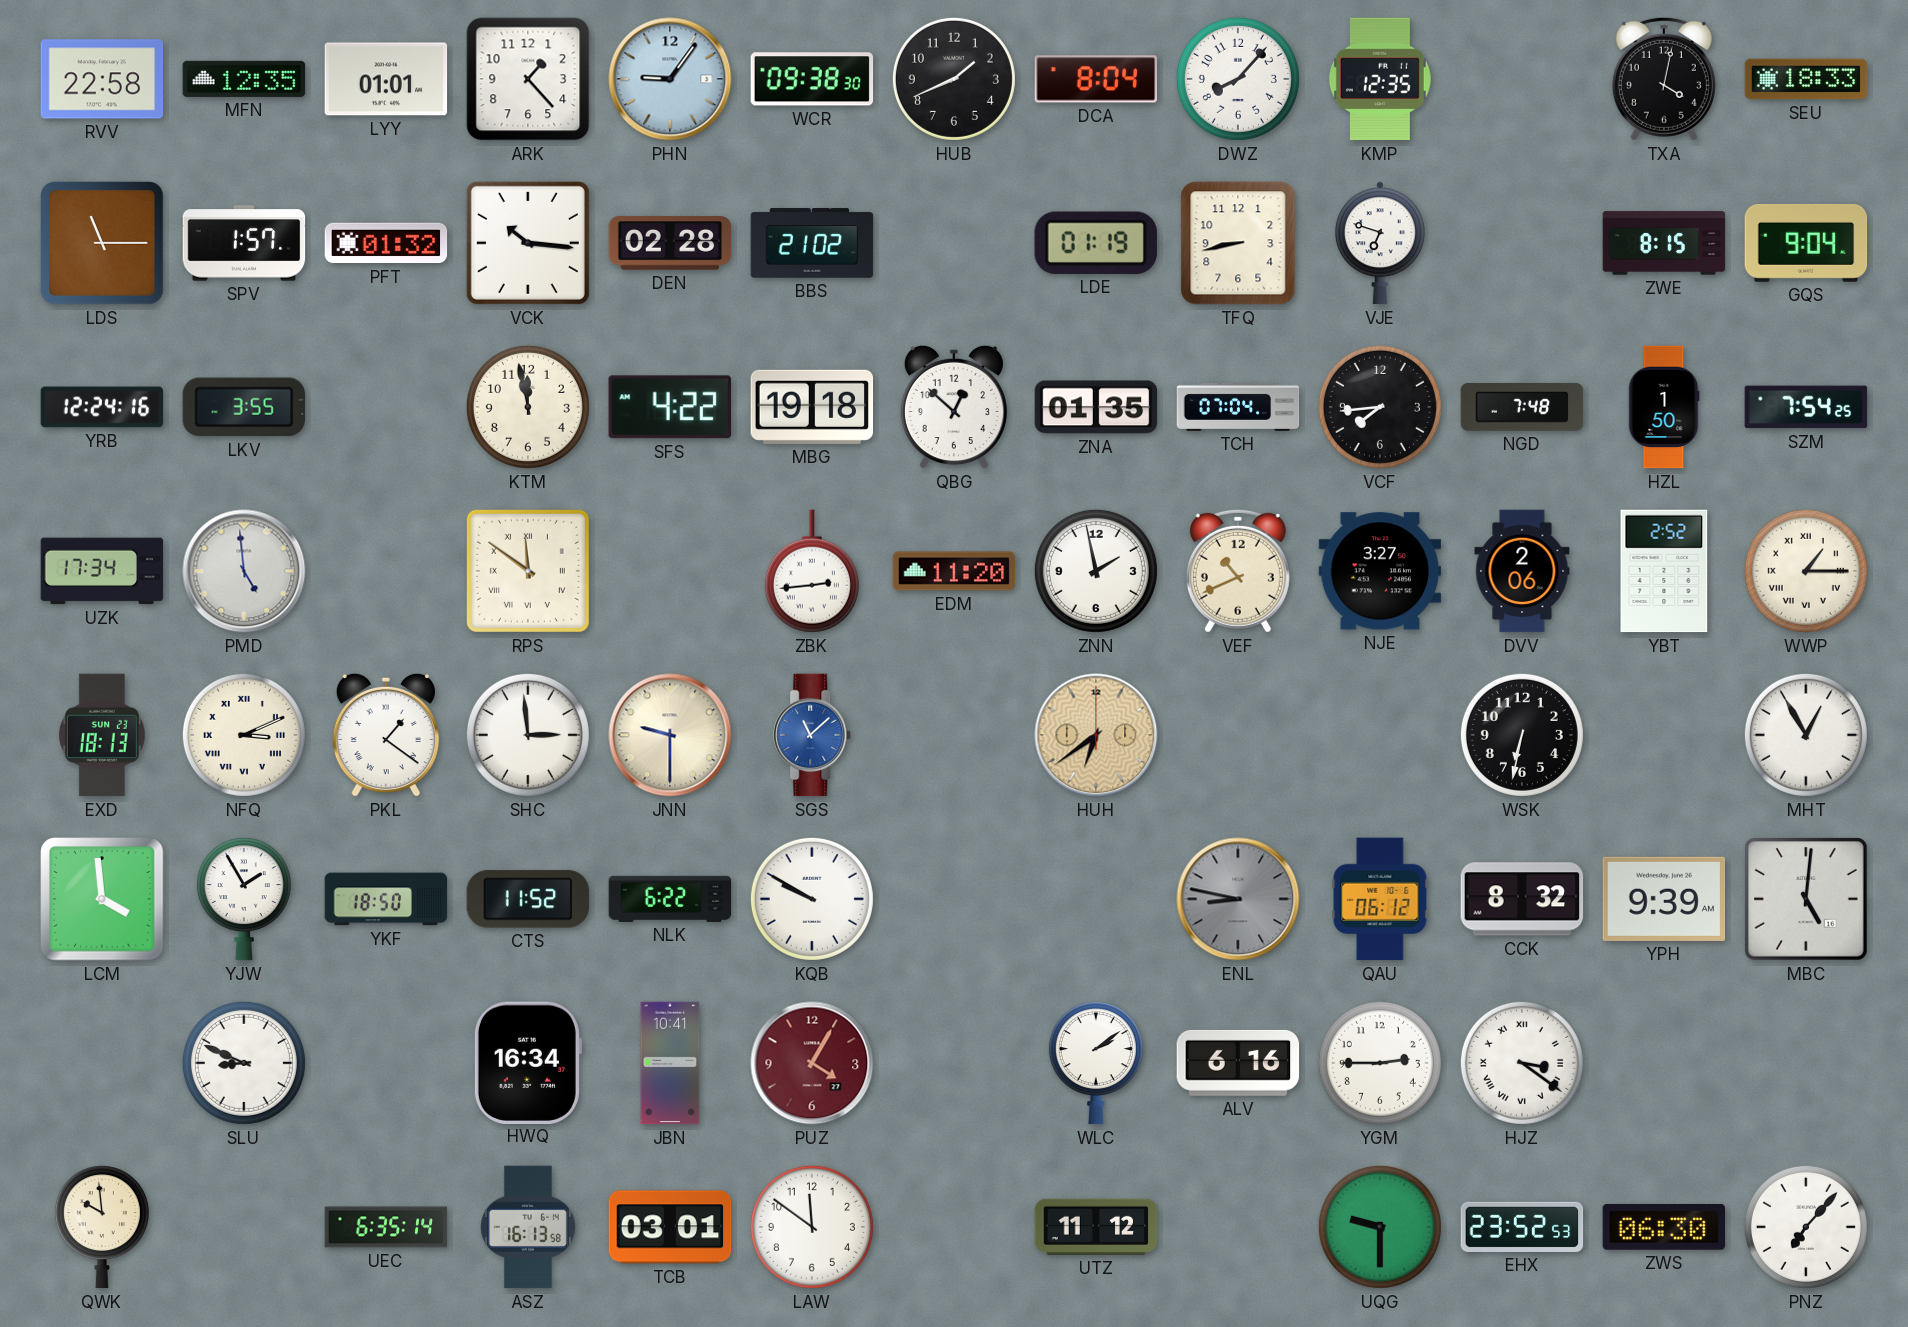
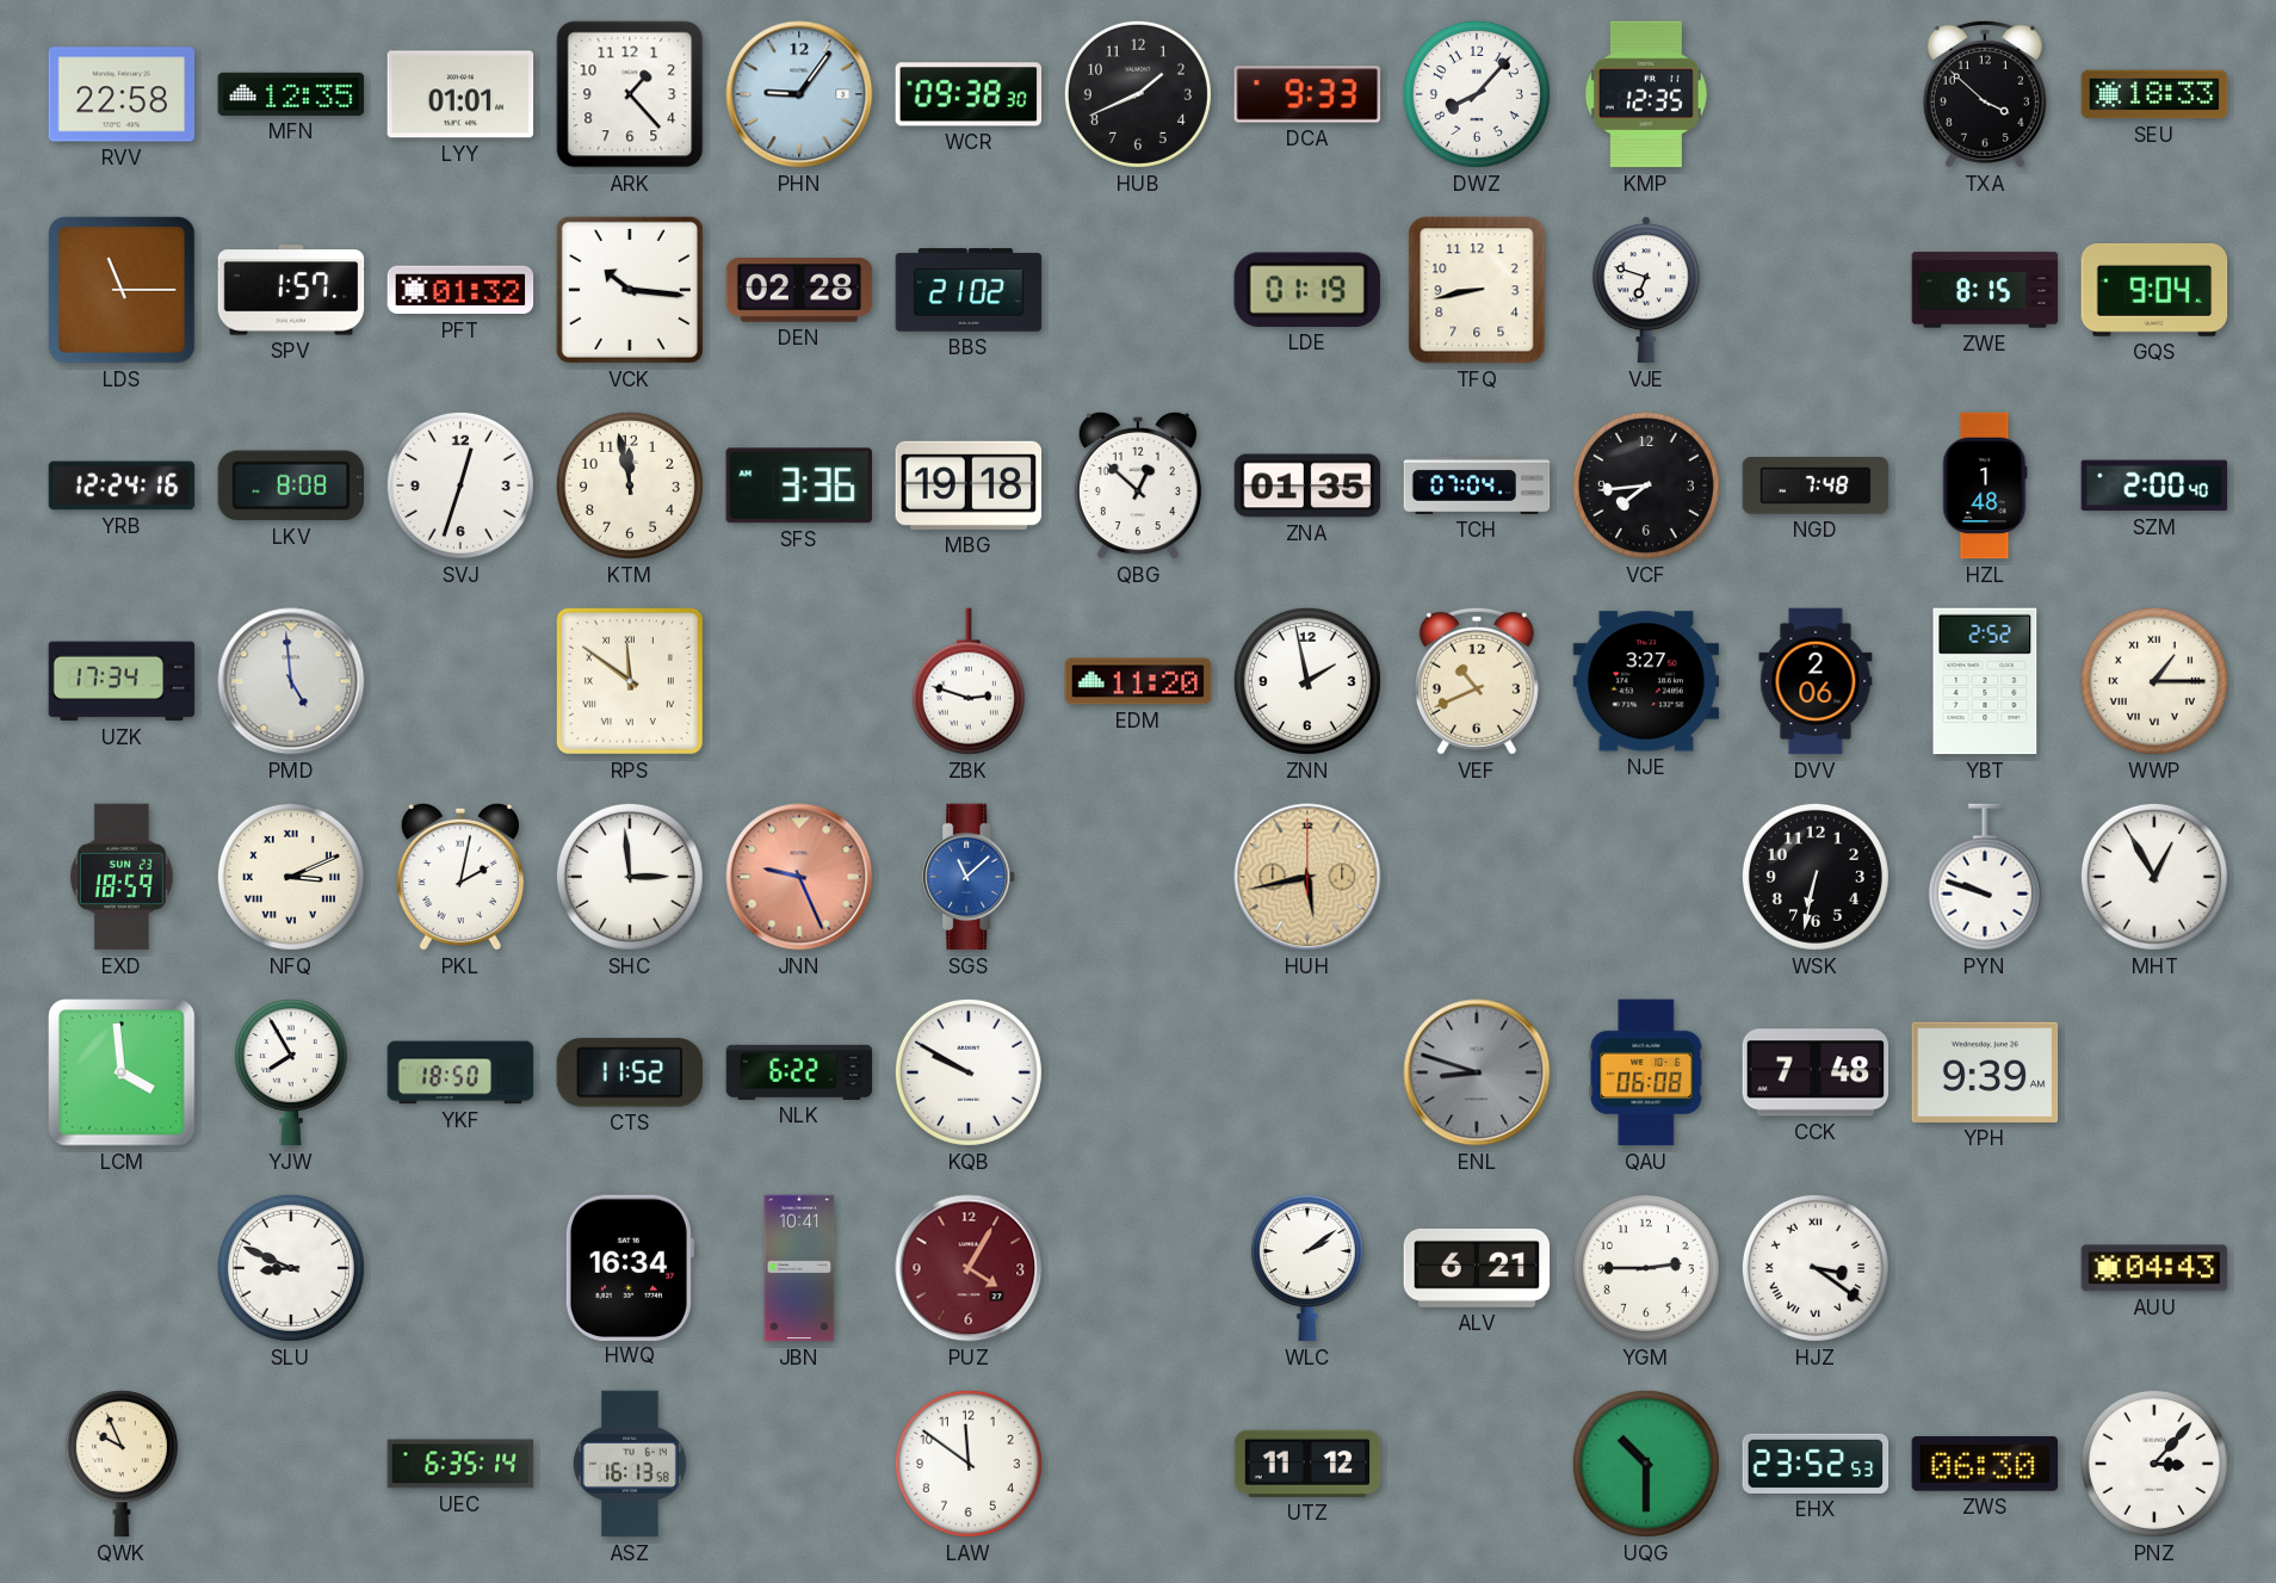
DCA: 8:04 -> 9:33 (1307, 94)
TXA: 4:02 -> 3:52 (1985, 94)
LKV: 3:55 -> 8:08 (290, 486)
SVJ: none -> 12:33 (460, 486)
SFS: 4:22 -> 3:36 (799, 486)
HZL: 1:50 -> 1:48 (1985, 486)
SZM: 7:54 -> 2:00 (2154, 486)
ZBK: 2:44 -> 2:48 (969, 681)
EXD: 18:13 -> 18:59 (122, 877)
PKL: 1:21 -> 2:02 (460, 877)
JNN: 9:30 -> 9:26 (799, 877)
JNN dial: cream -> salmon (799, 877)
HUH: 6:39 -> 5:43 (1307, 877)
PYN: none -> 9:48 (1985, 877)
YJW: 1:55 -> 7:55 (291, 1072)
ENL: 8:47 -> 8:48 (1477, 1072)
QAU: 06:12 -> 06:08 (1646, 1072)
CCK: 8:32 -> 7:48 (1816, 1072)
MBC: 5:01 -> none (1807, 900)
ALV: 6:16 -> 6:21 (1477, 1268)
AUU: none -> 04:43 (2154, 1268)
QWK: 9:59 -> 9:56 (122, 1464)
TCB: 03:01 -> none (670, 1227)
UQG: 9:30 -> 10:30 (1646, 1464)
PNZ: 7:07 -> 3:07 (2154, 1464)
